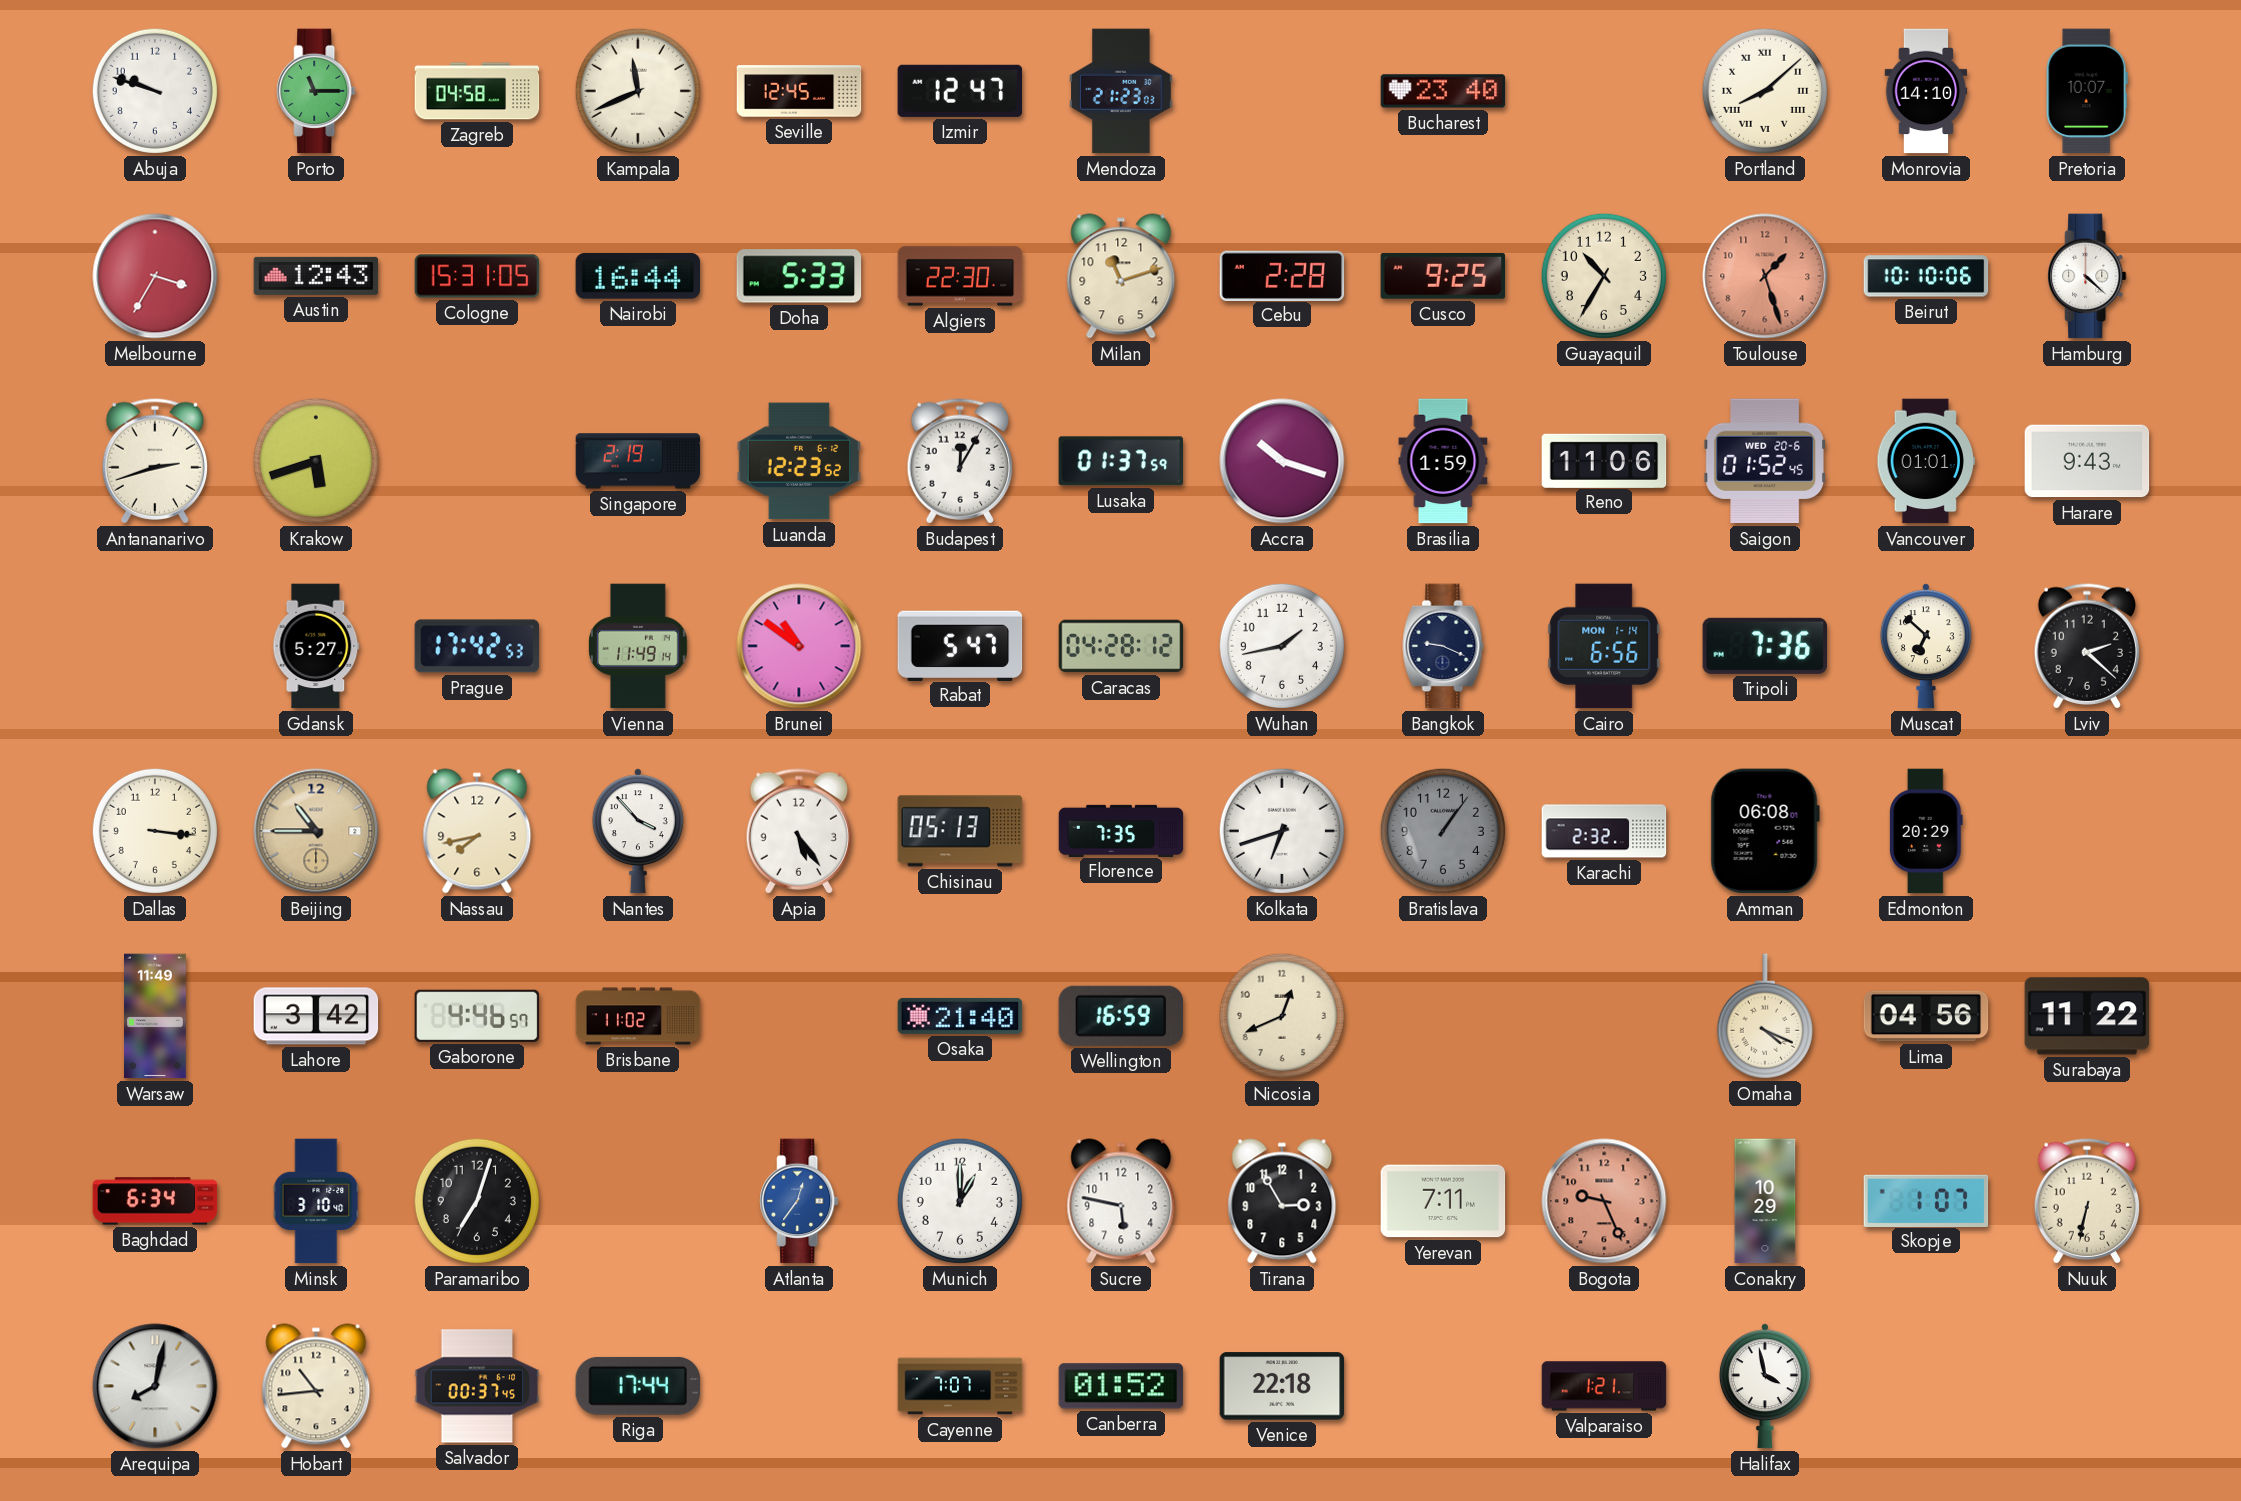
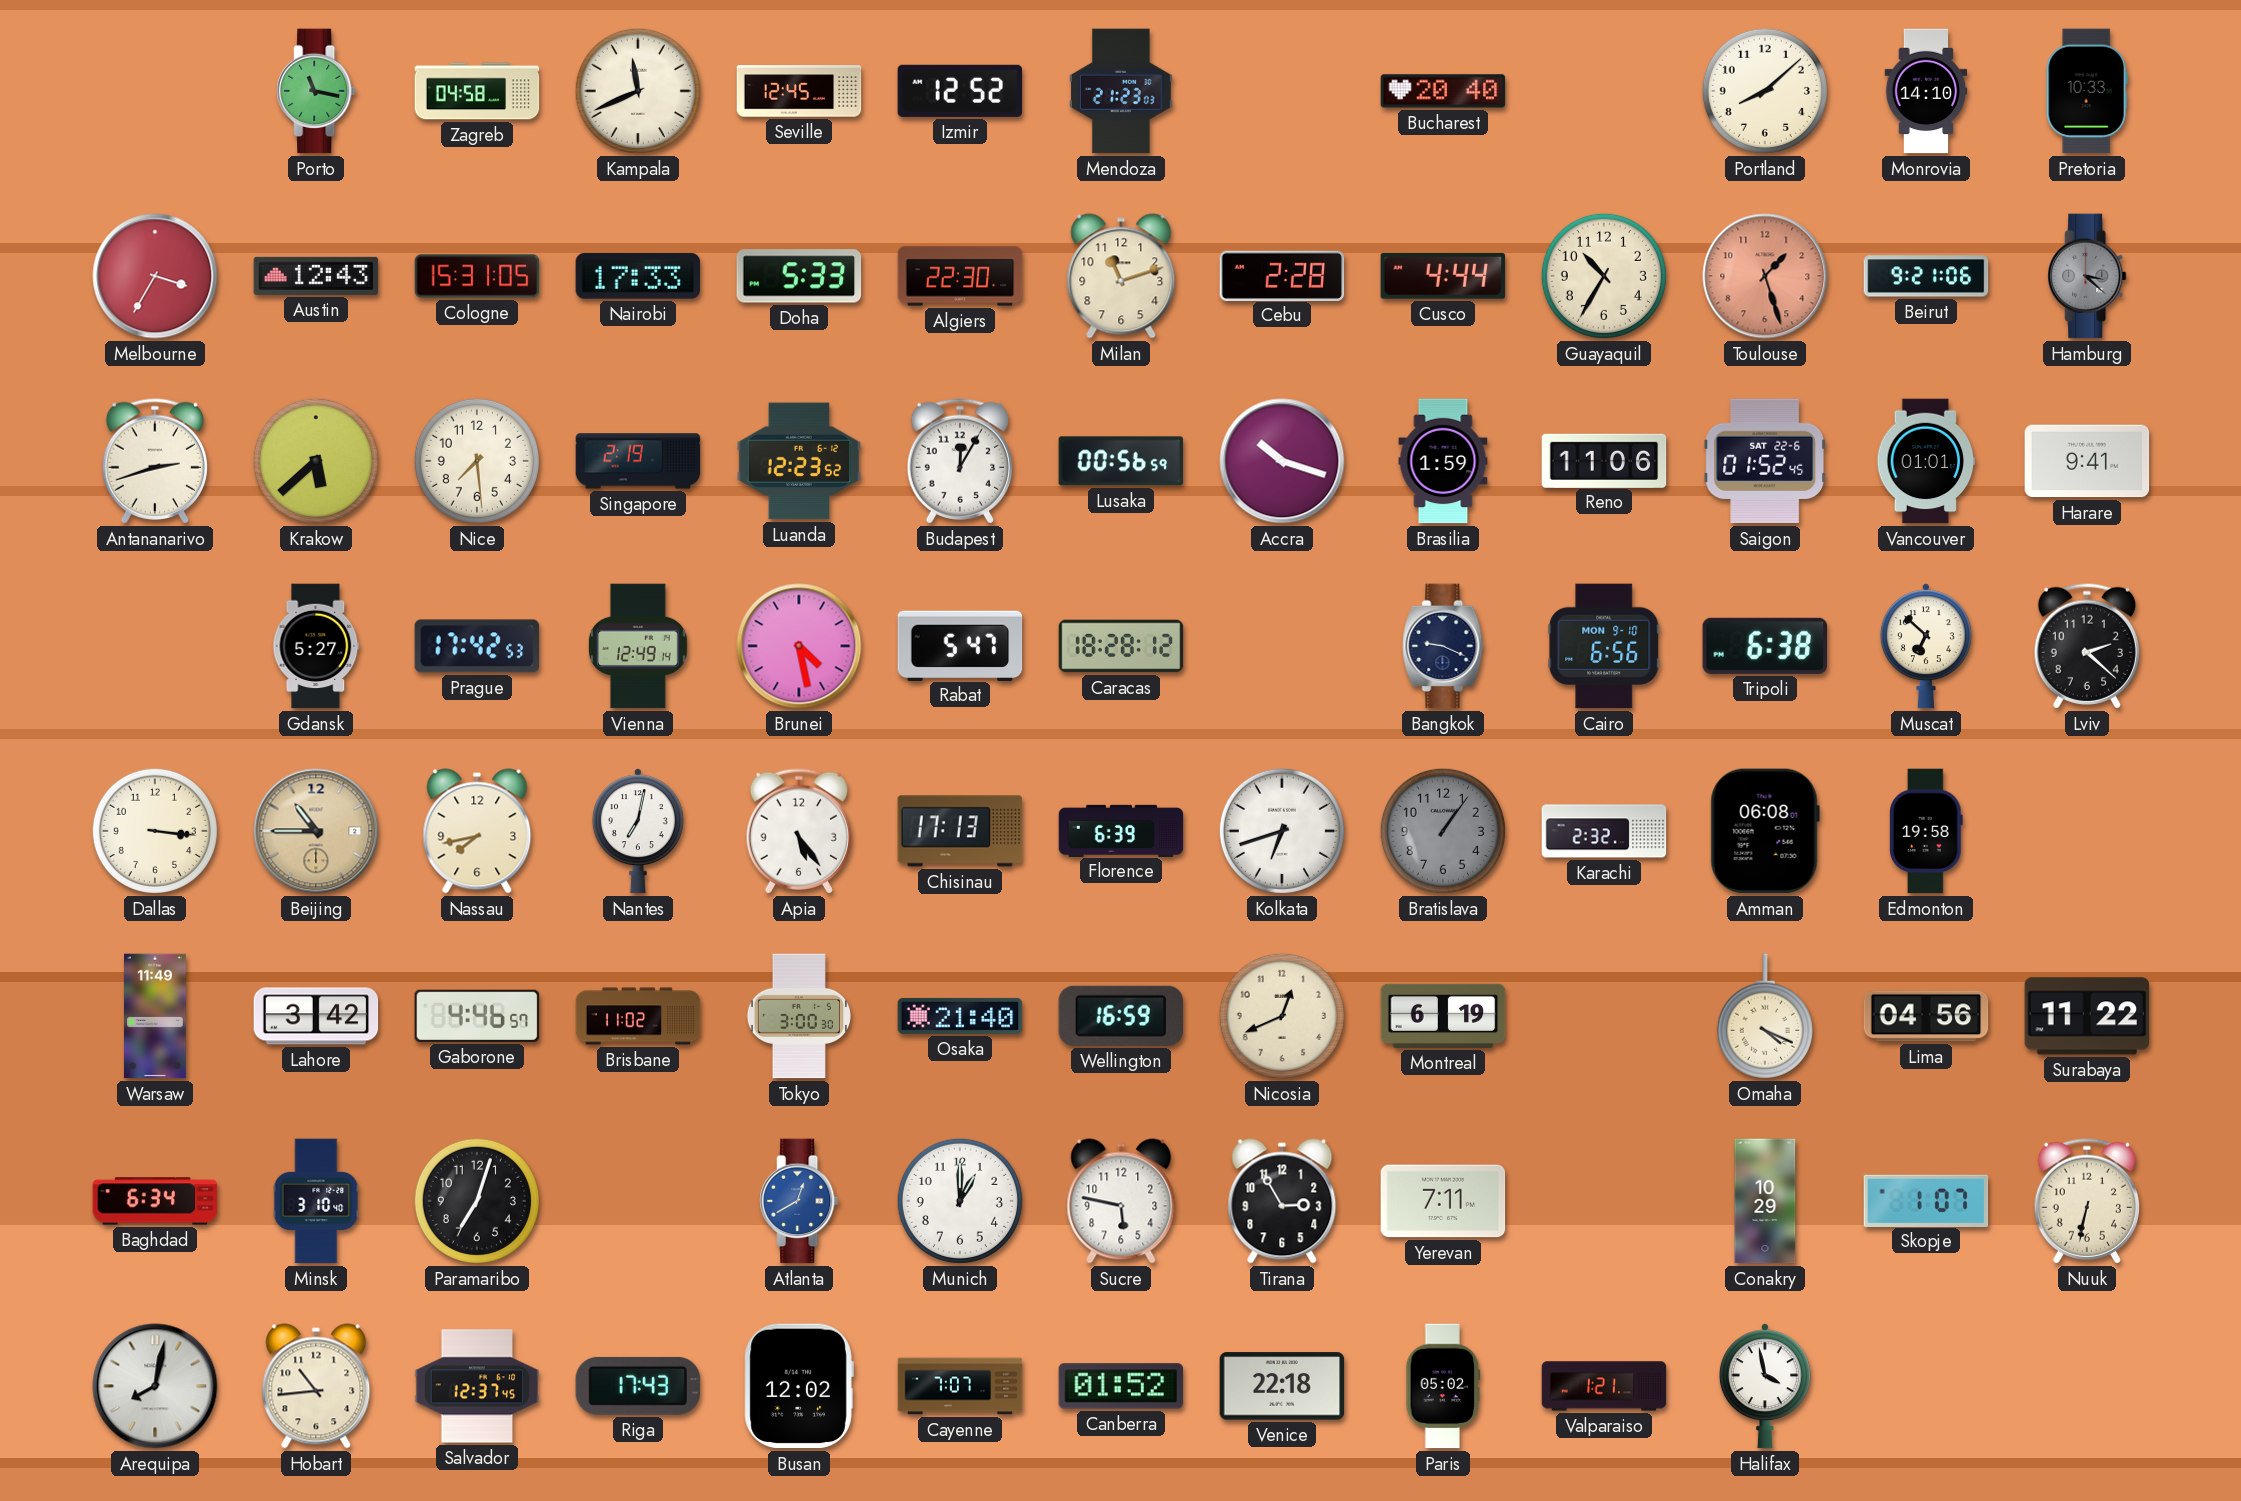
Abuja: 9:48 -> none (155, 91)
Porto: 11:15 -> 11:17 (316, 91)
Izmir: 12:47 -> 12:52 (960, 91)
Bucharest: 23:40 -> 20:40 (1443, 91)
Portland numerals: Roman -> Arabic (1765, 91)
Pretoria: 10:07 -> 10:33 (2087, 91)
Nairobi: 16:44 -> 17:33 (638, 276)
Cusco: 9:25 -> 4:44 (1443, 276)
Beirut: 10:10 -> 9:21 (1926, 276)
Hamburg: 4:22 -> 3:22 (2087, 276)
Hamburg dial: white -> grey (2087, 276)
Krakow: 5:42 -> 5:38 (316, 461)
Nice: none -> 7:29 (477, 461)
Lusaka: 01:37 -> 00:56 (1121, 461)
Saigon date: WED 20-6 -> SAT 22-6 (1765, 461)
Harare: 9:43 -> 9:41 (2087, 461)
Vienna: 11:49 -> 12:49 (639, 646)
Brunei: 10:51 -> 4:28 (799, 646)
Caracas: 04:28 -> 18:28 (1121, 646)
Wuhan: 1:43 -> none (1282, 646)
Cairo date: MON 1-14 -> MON 9-10 (1604, 646)
Tripoli: 7:36 -> 6:38 (1765, 646)
Nantes: 3:53 -> 7:02 (638, 831)
Chisinau: 05:13 -> 17:13 (960, 831)
Florence: 7:35 -> 6:39 (1121, 830)
Edmonton: 20:29 -> 19:58 (1926, 831)
Tokyo: none -> 3:00 (799, 1016)
Montreal: none -> 6:19 (1443, 1016)
Atlanta: 12:36 -> 12:40 (799, 1201)
Bogota: 9:26 -> none (1604, 1201)
Salvador: 00:37 -> 12:37 (477, 1386)
Riga: 17:44 -> 17:43 (638, 1386)
Busan: none -> 12:02 (799, 1386)
Paris: none -> 05:02 (1443, 1386)
